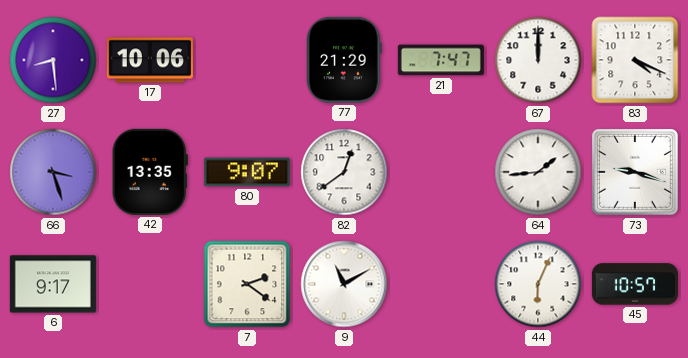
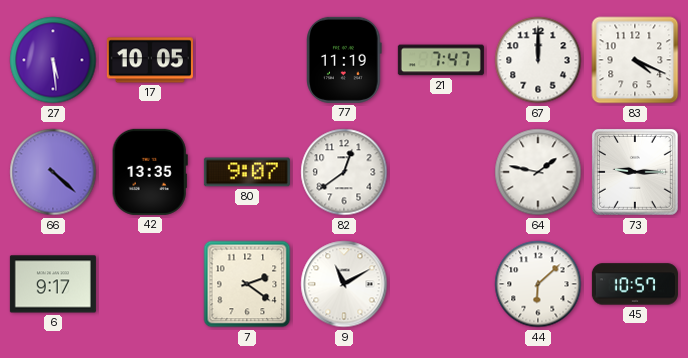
27: 8:29 -> 5:29 (53, 60)
17: 10:06 -> 10:05 (150, 60)
77: 21:29 -> 11:19 (344, 60)
66: 3:27 -> 4:22 (53, 172)
64: 1:44 -> 1:47 (538, 172)
73: 9:18 -> 9:15 (635, 172)
44: 6:04 -> 6:08 (538, 284)
